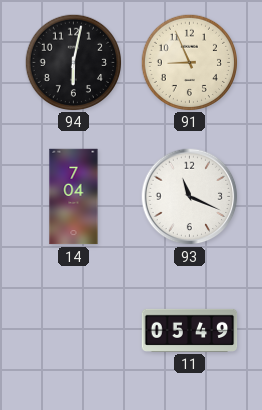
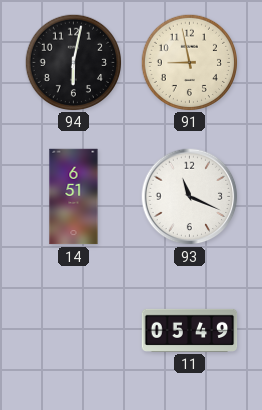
91: 8:56 -> 8:58 (189, 62)
14: 7:04 -> 6:51 (74, 197)
